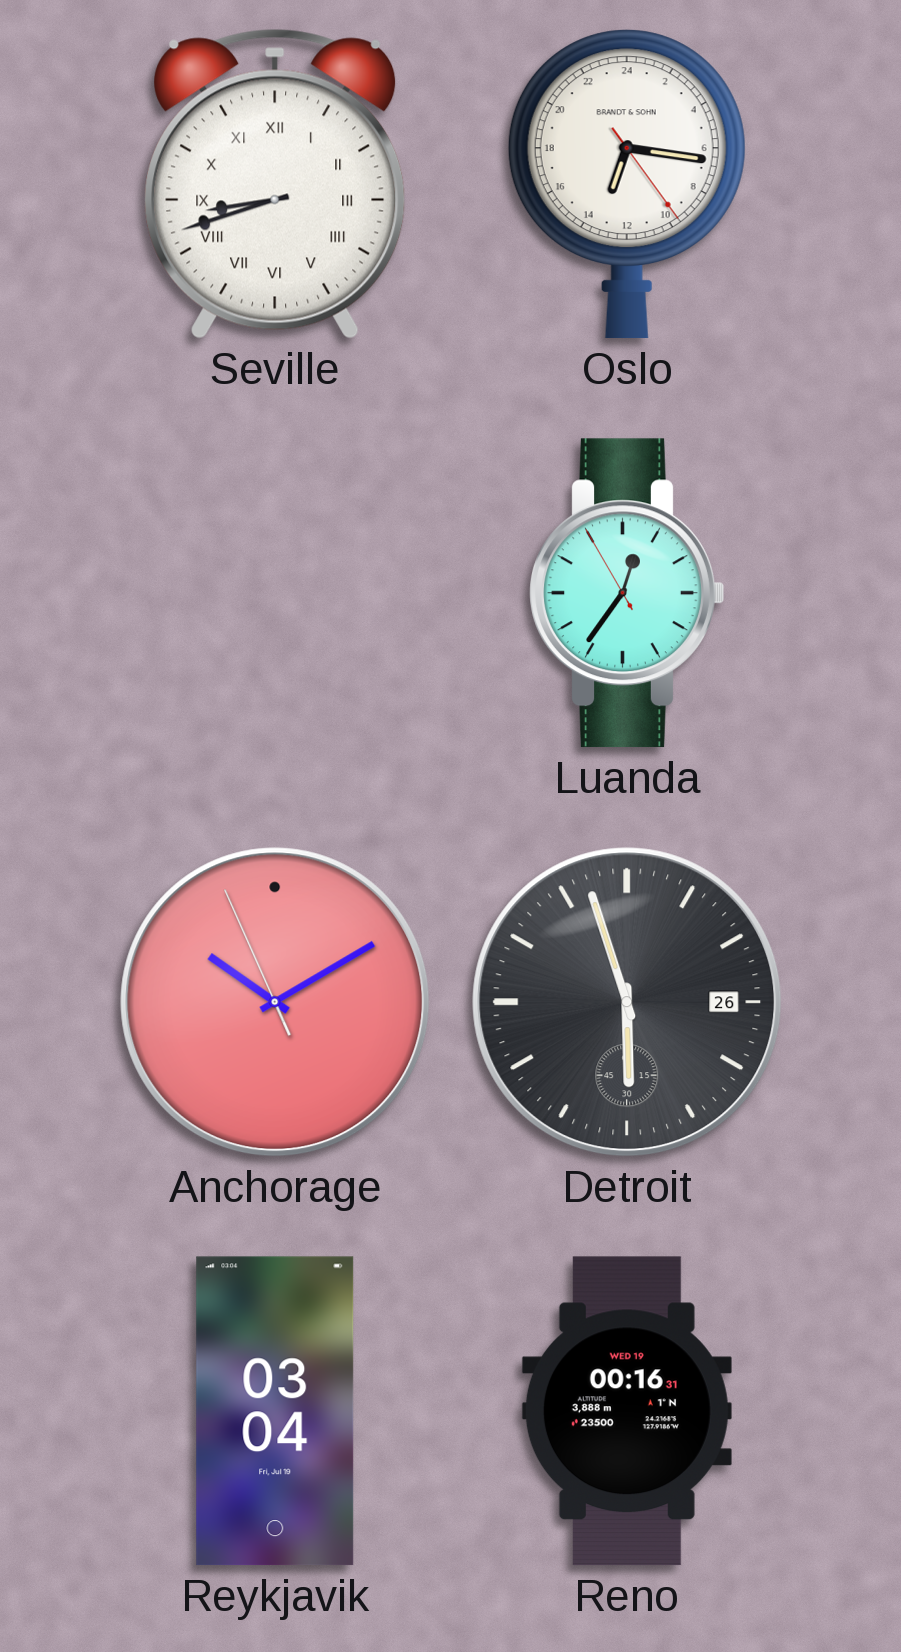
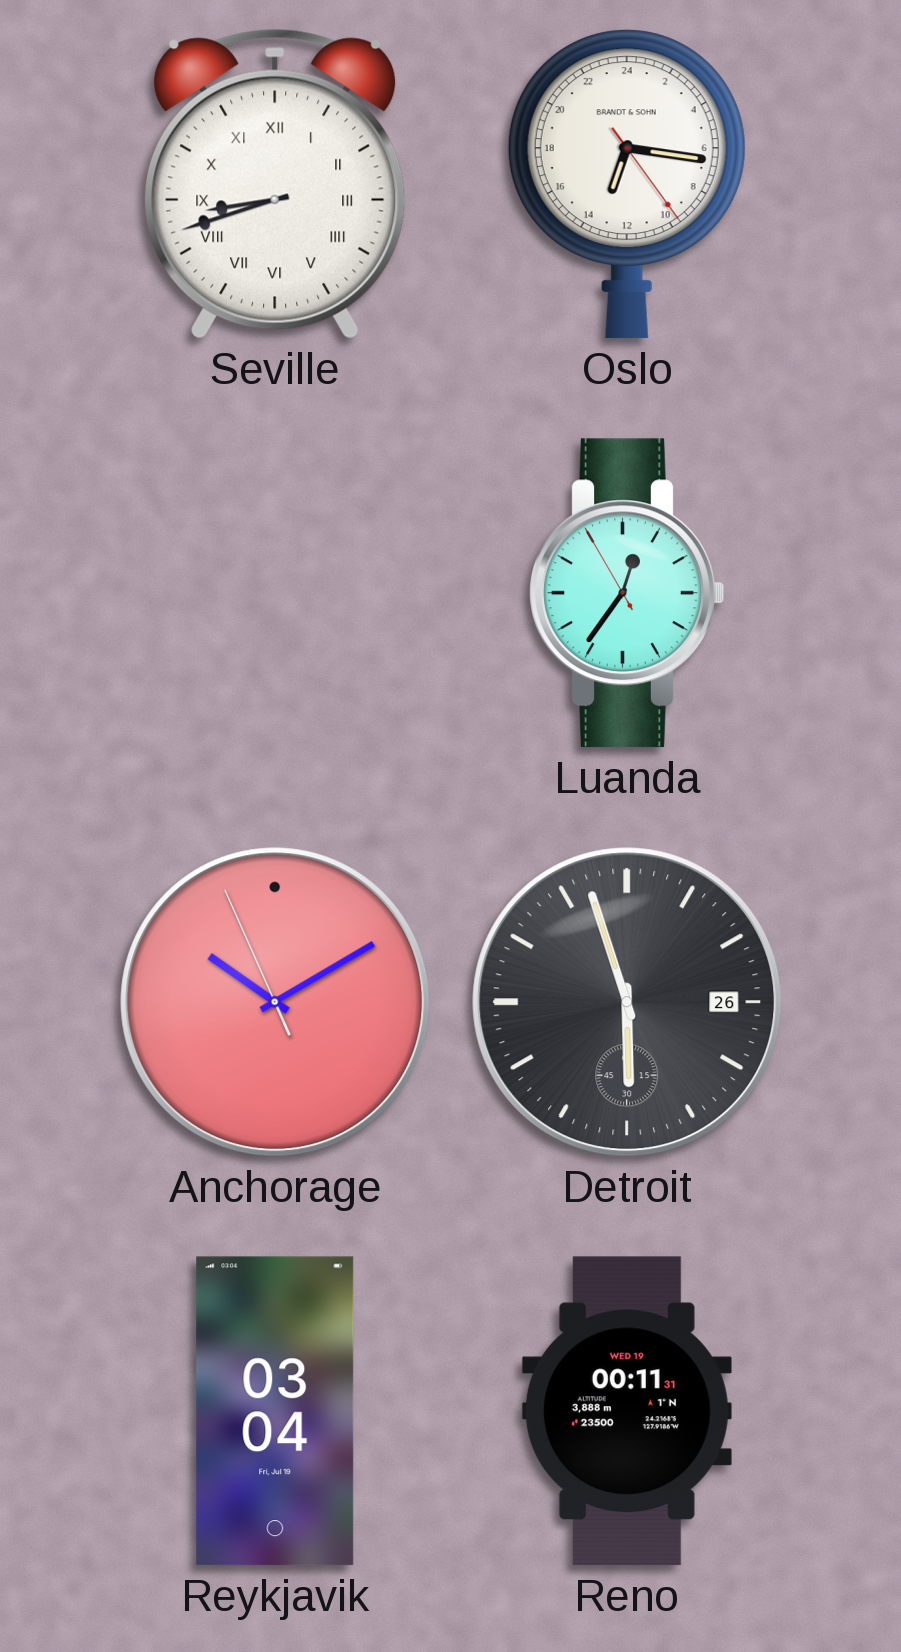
Reno: 00:16 -> 00:11 (627, 1411)
